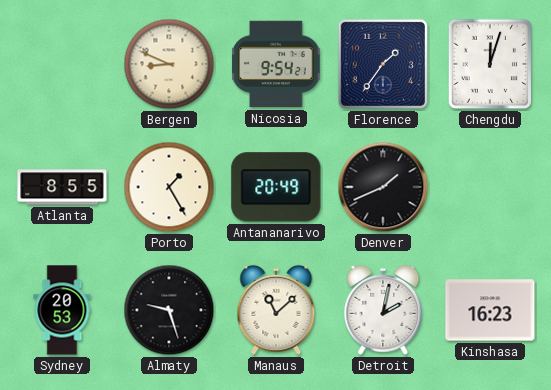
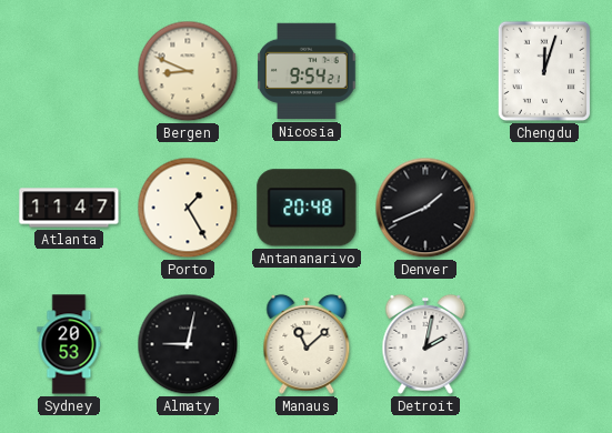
Florence: 1:36 -> none (383, 64)
Atlanta: 8:55 -> 11:47 (69, 208)
Antananarivo: 20:49 -> 20:48 (307, 208)
Almaty: 9:27 -> 9:02 (188, 344)
Kinshasa: 16:23 -> none (490, 310)
